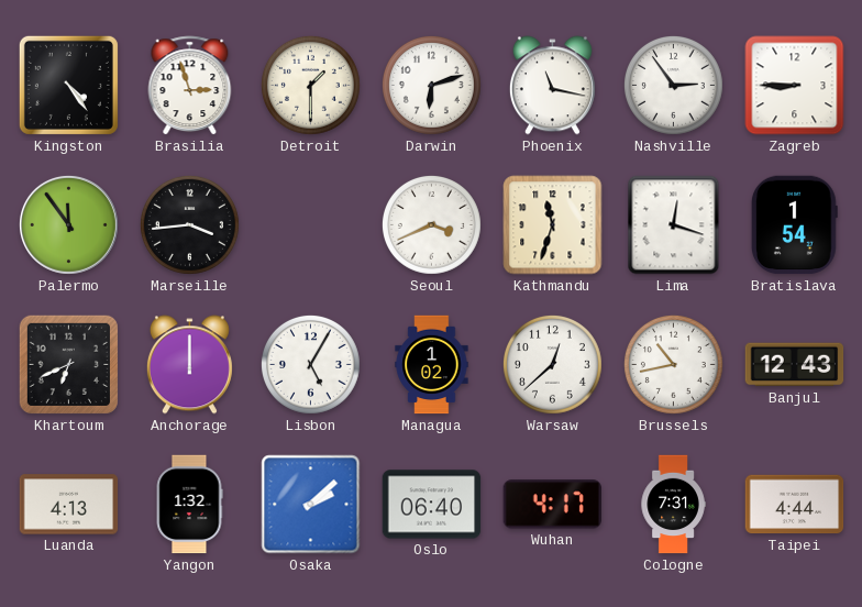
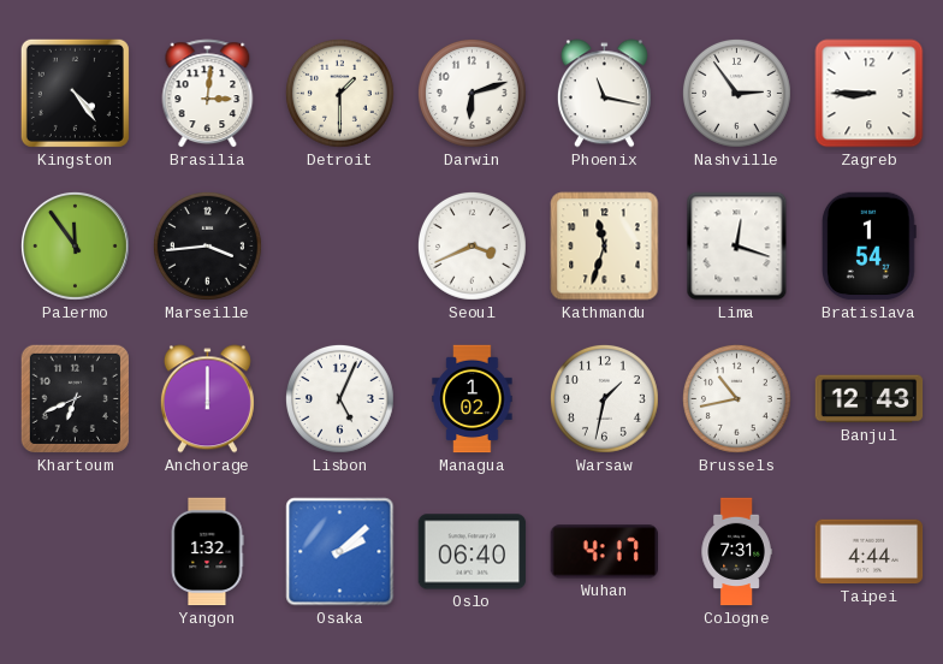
Brasilia: 2:57 -> 3:01 (208, 94)
Lisbon: 5:05 -> 5:04 (339, 398)
Warsaw: 12:38 -> 1:32 (604, 398)
Luanda: 4:13 -> none (69, 505)
